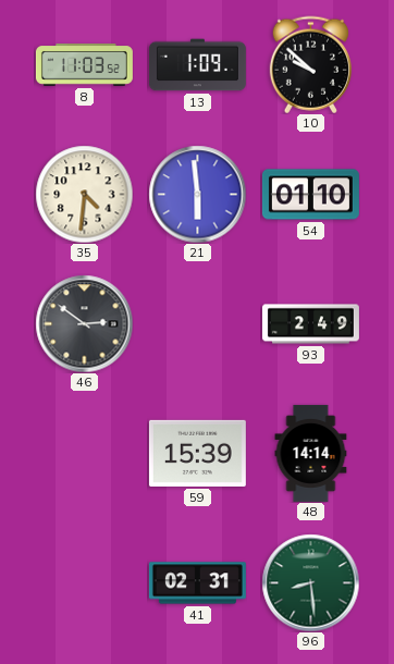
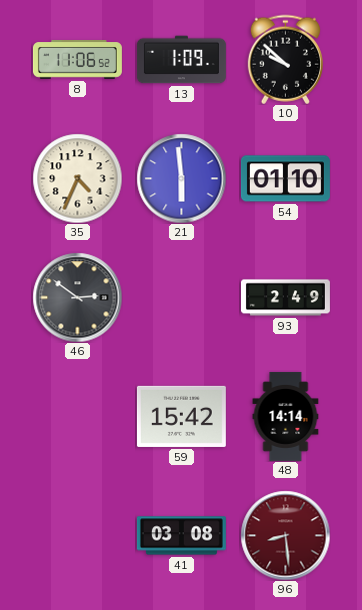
8: 11:03 -> 11:06 (77, 60)
35: 4:31 -> 4:34 (77, 178)
59: 15:39 -> 15:42 (181, 416)
41: 02:31 -> 03:08 (181, 536)
96 dial: green -> burgundy (285, 535)
